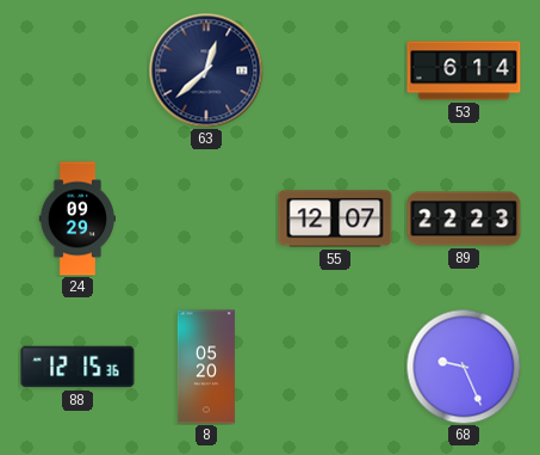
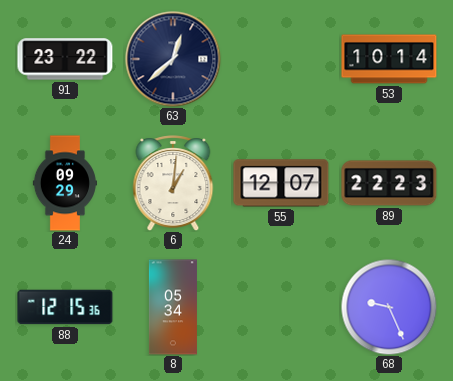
91: none -> 23:22 (65, 59)
53: 6:14 -> 10:14 (389, 59)
6: none -> 1:01 (173, 183)
8: 05:20 -> 05:34 (173, 307)
